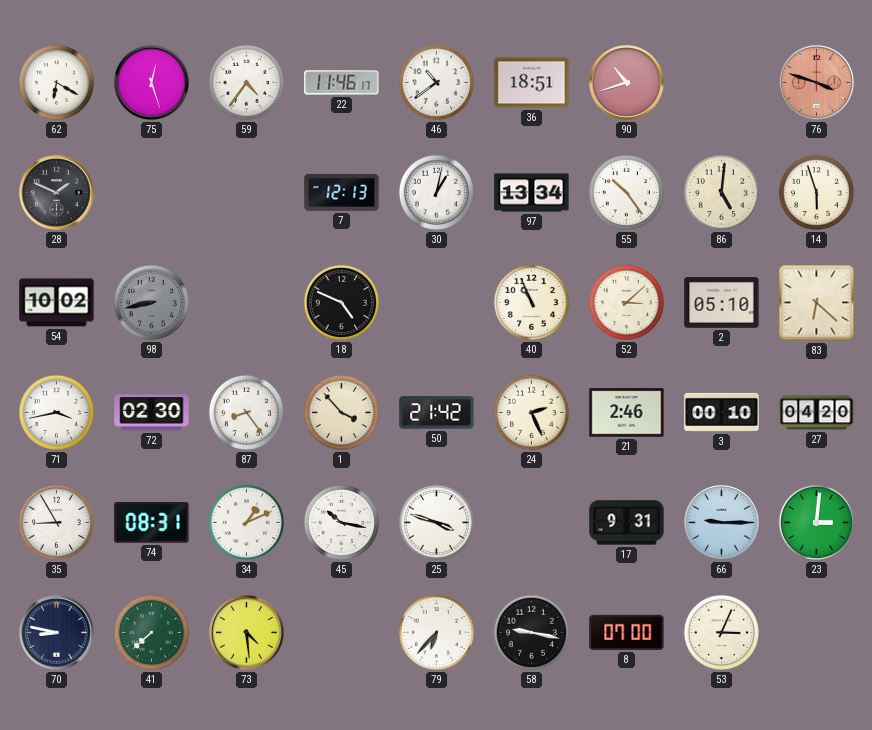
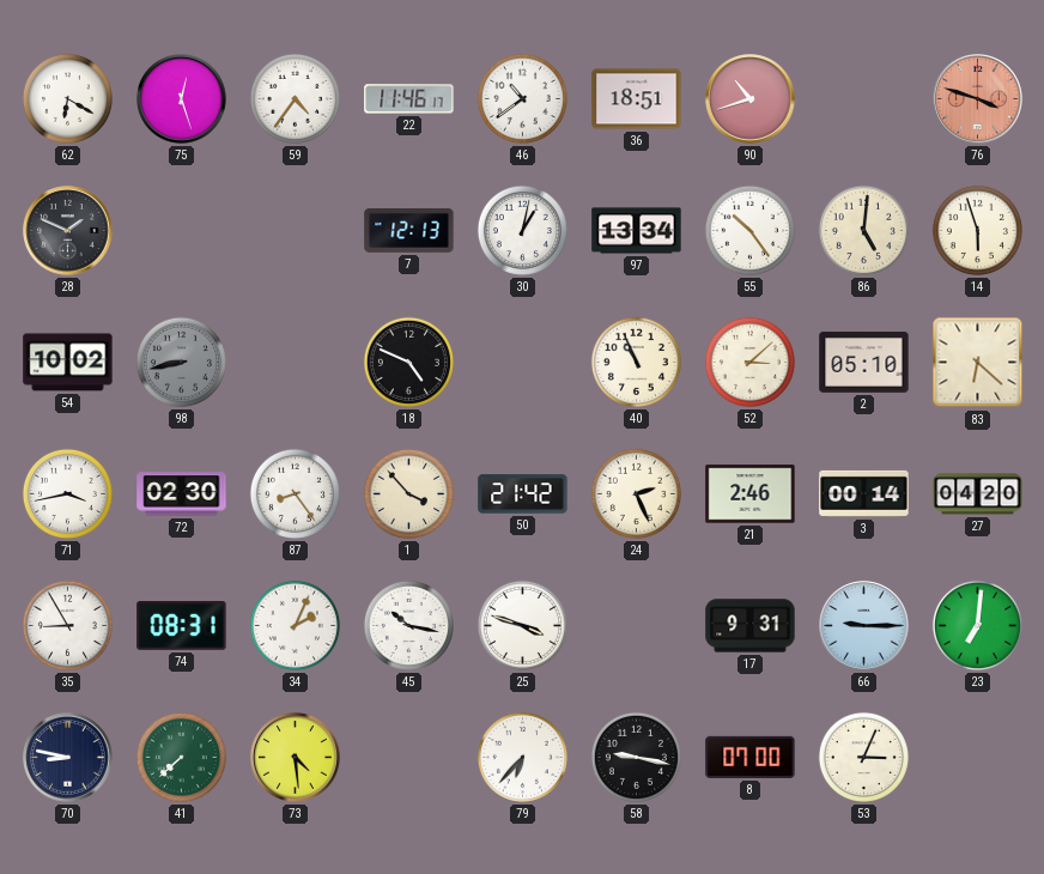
3: 00:10 -> 00:14 (864, 493)
34: 1:11 -> 2:04 (295, 625)
23: 3:01 -> 7:01 (977, 625)
